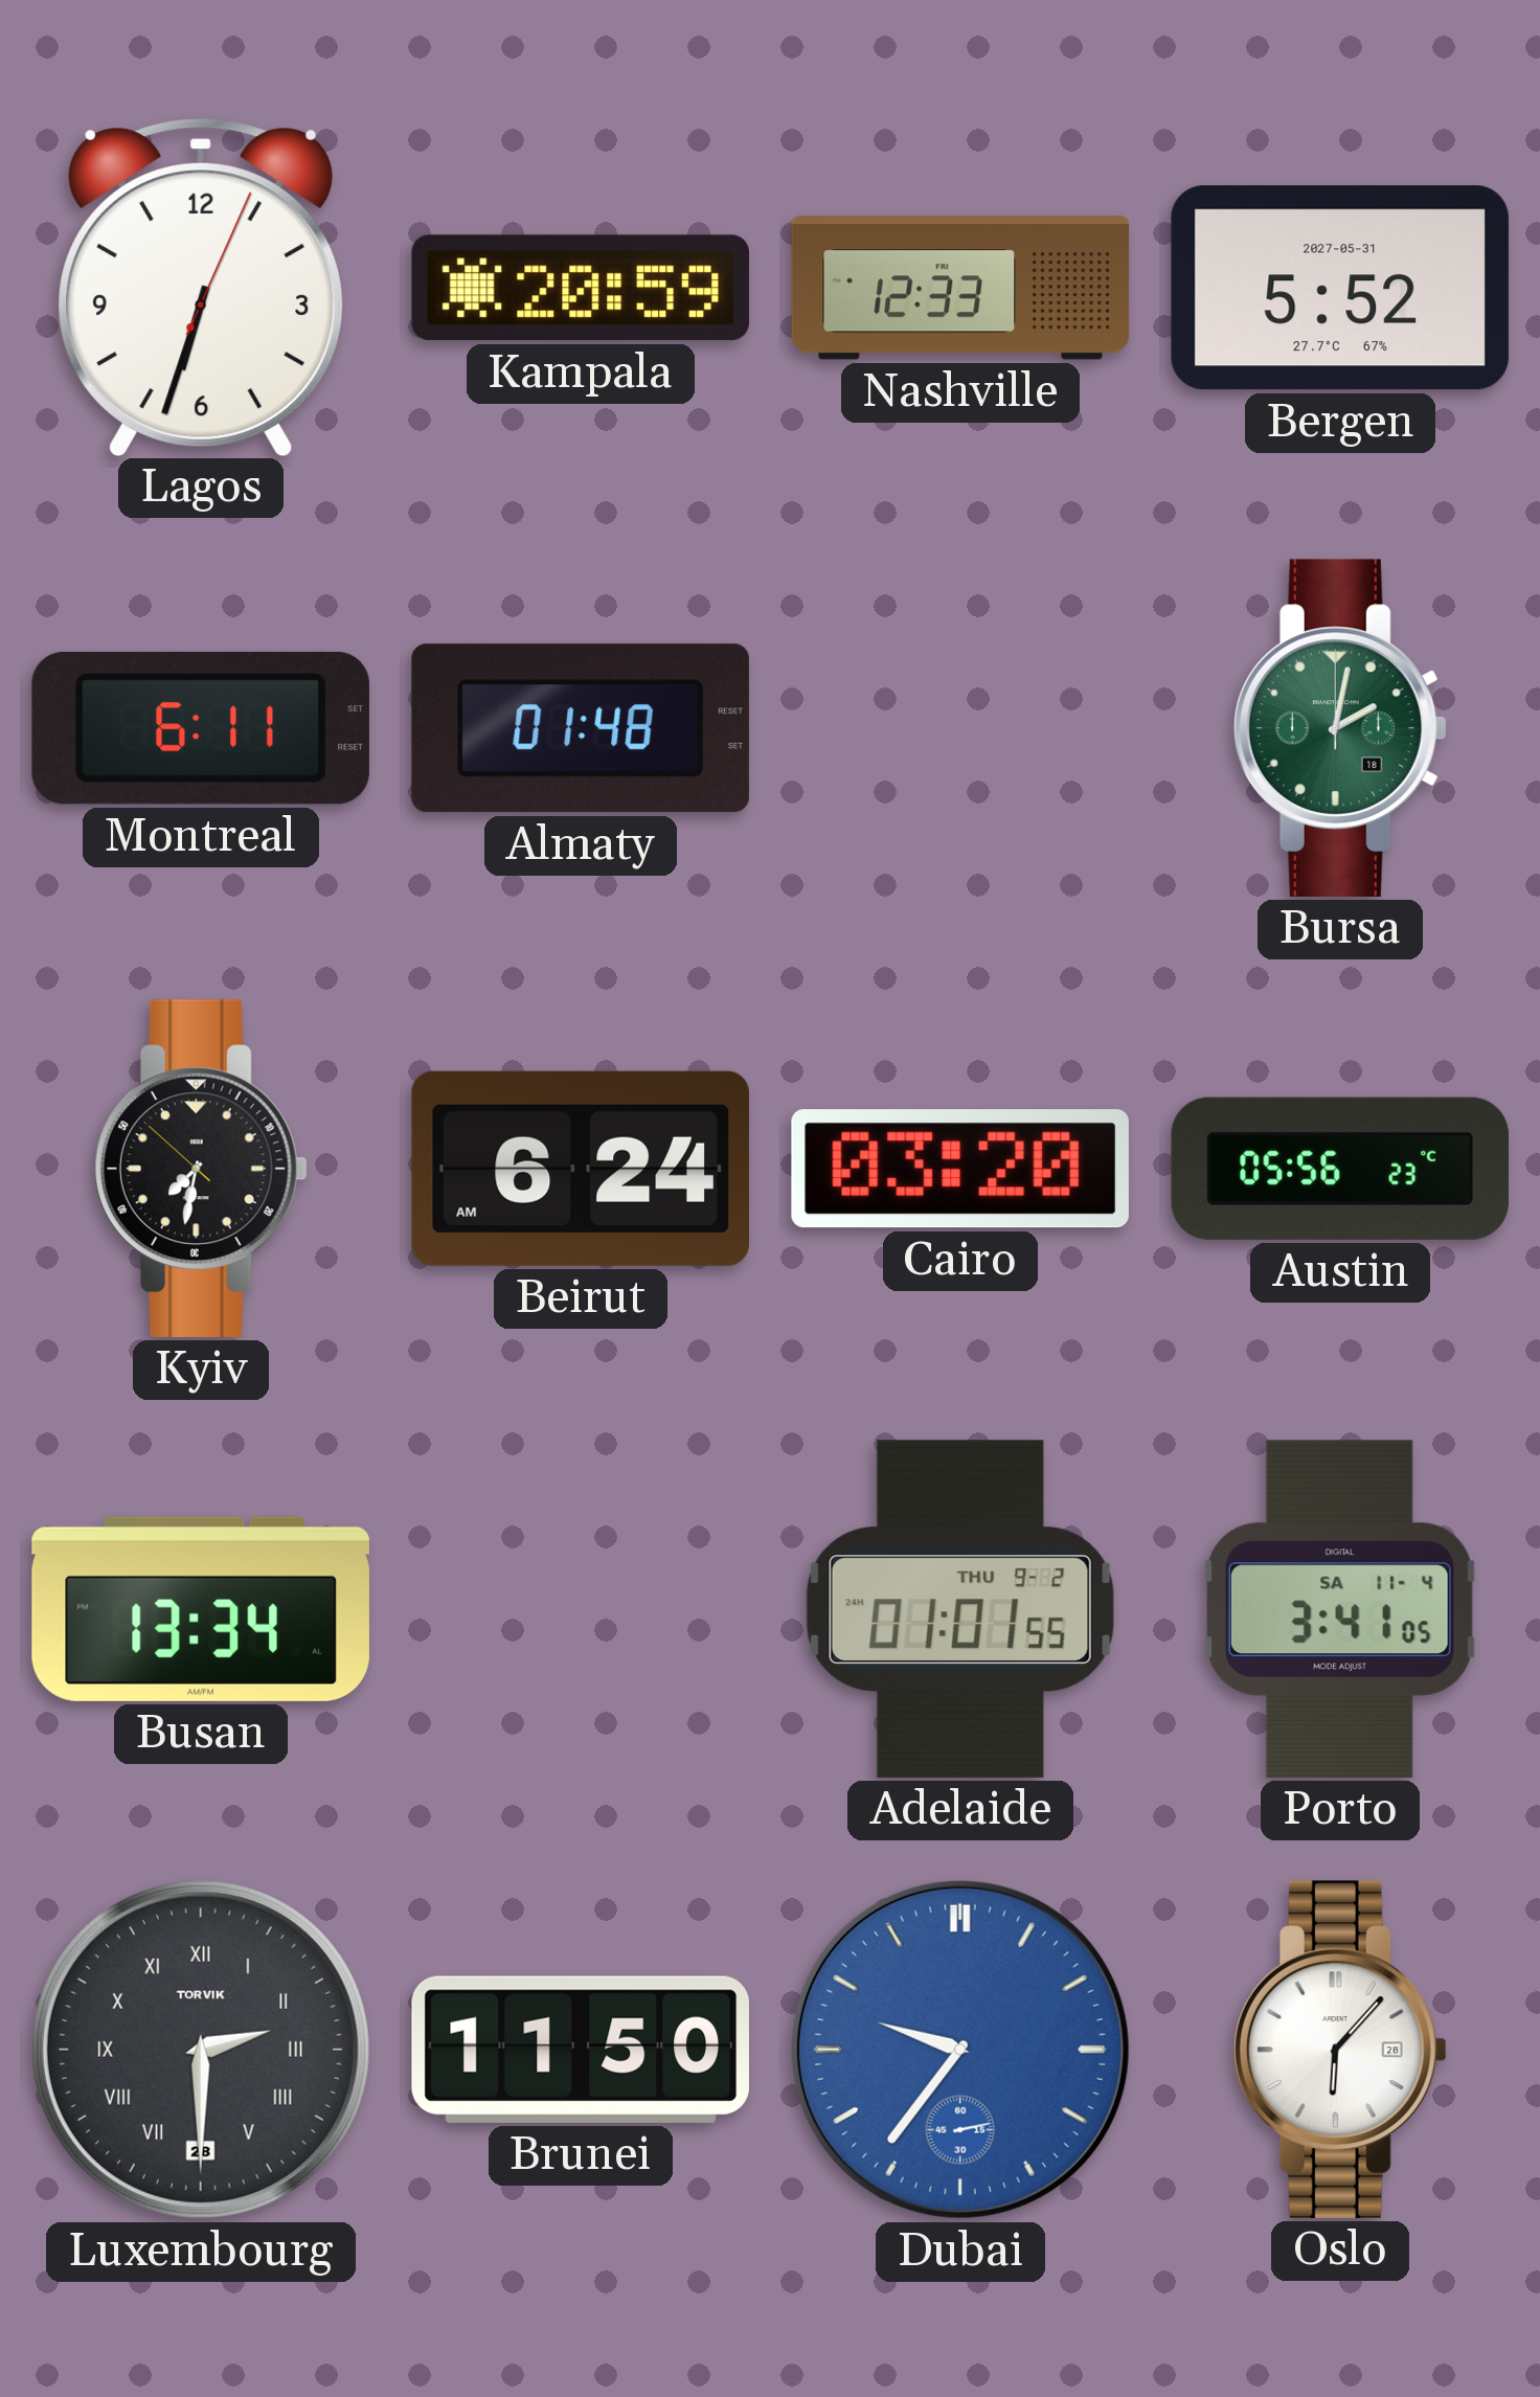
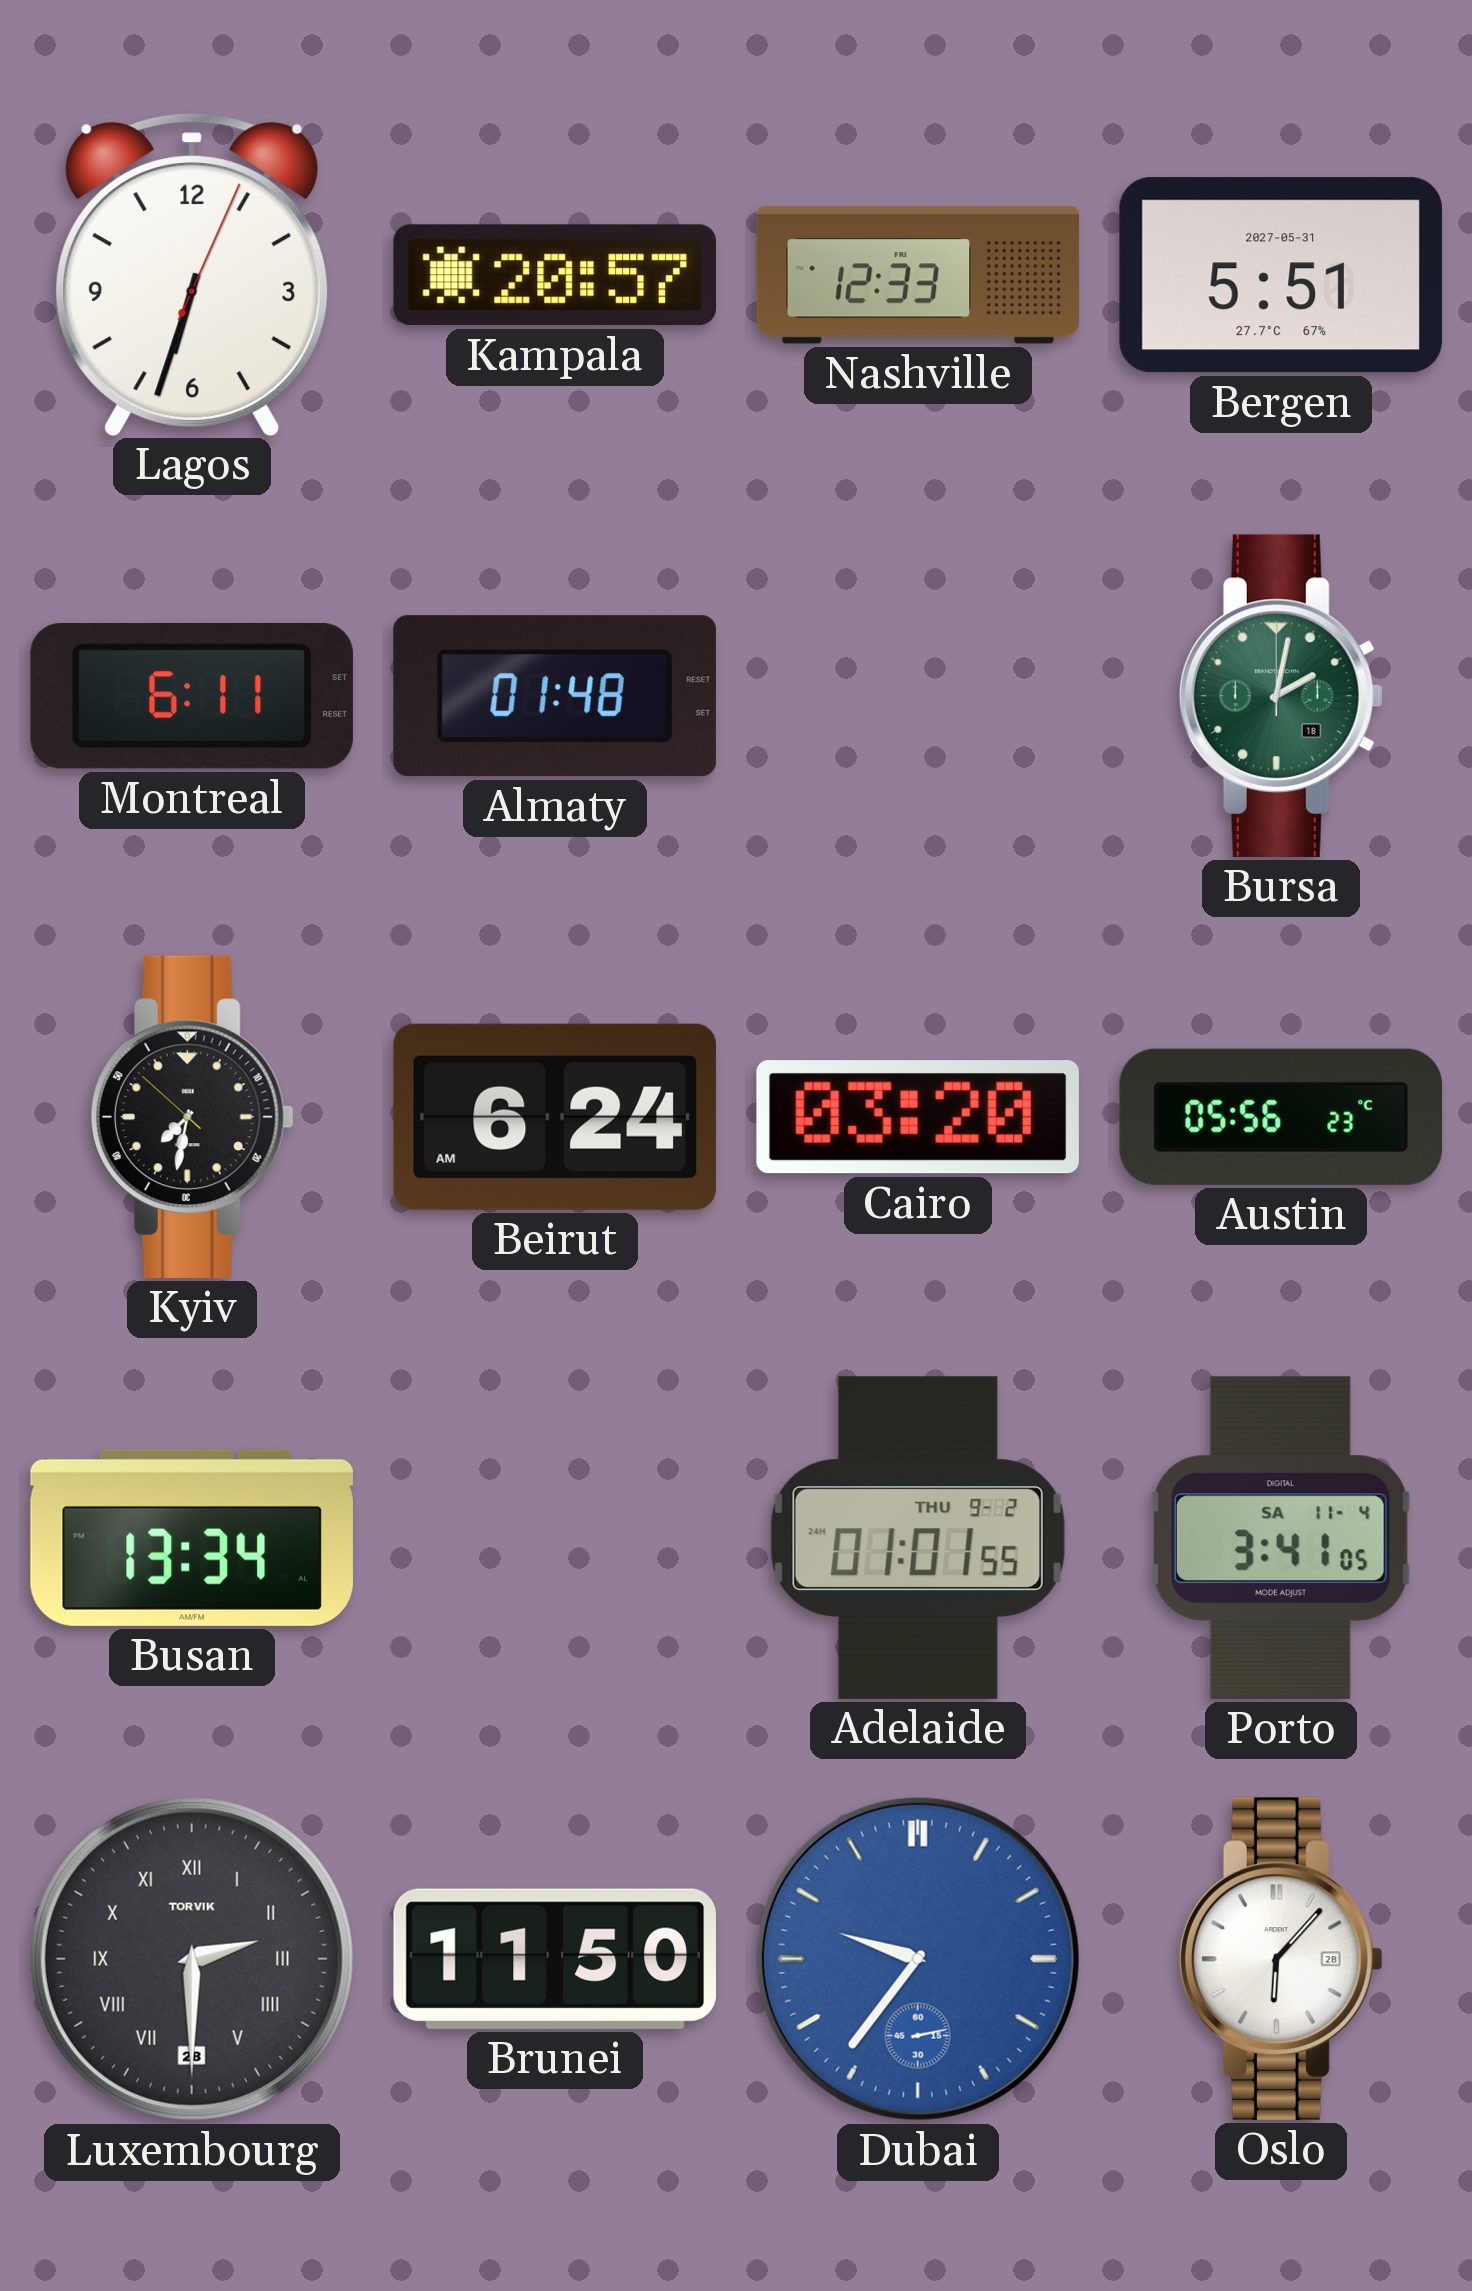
Kampala: 20:59 -> 20:57 (555, 275)
Bergen: 5:52 -> 5:51 (1281, 275)
